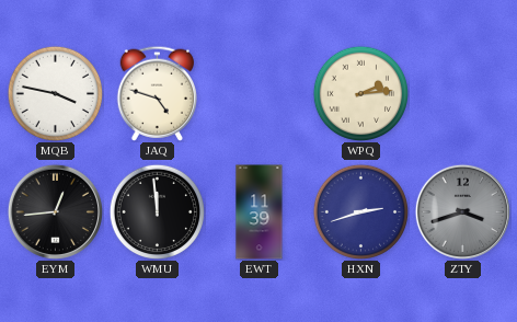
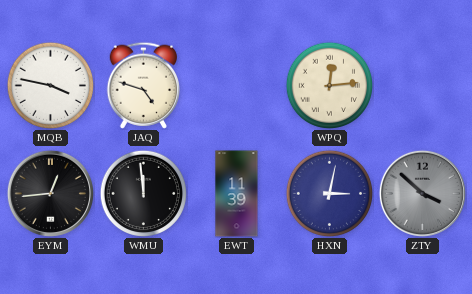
WPQ: 2:14 -> 12:14 (329, 85)
HXN: 2:42 -> 3:02 (329, 193)
ZTY: 3:42 -> 3:52 (422, 193)
